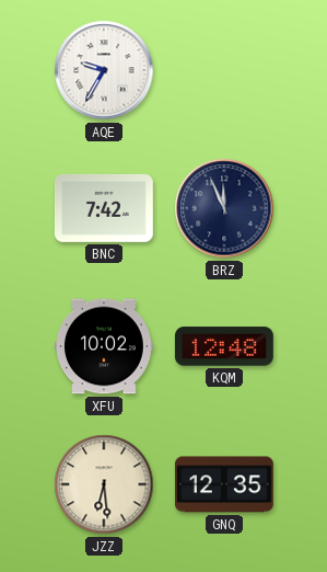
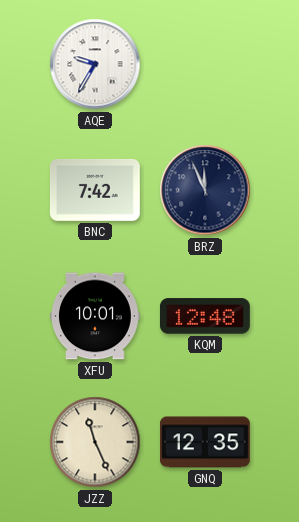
XFU: 10:02 -> 10:01 (96, 316)
JZZ: 6:29 -> 11:26 (95, 442)
